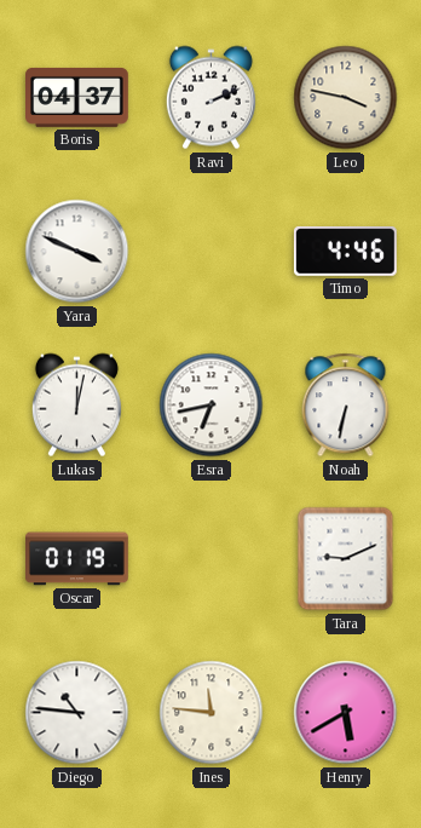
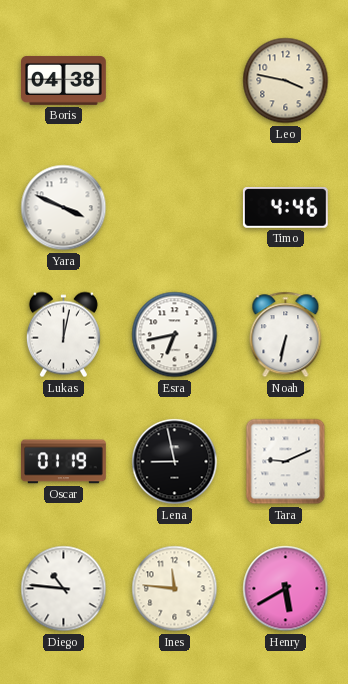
Boris: 04:37 -> 04:38 (64, 80)
Ravi: 2:11 -> none (211, 98)
Lena: none -> 8:58 (175, 462)
